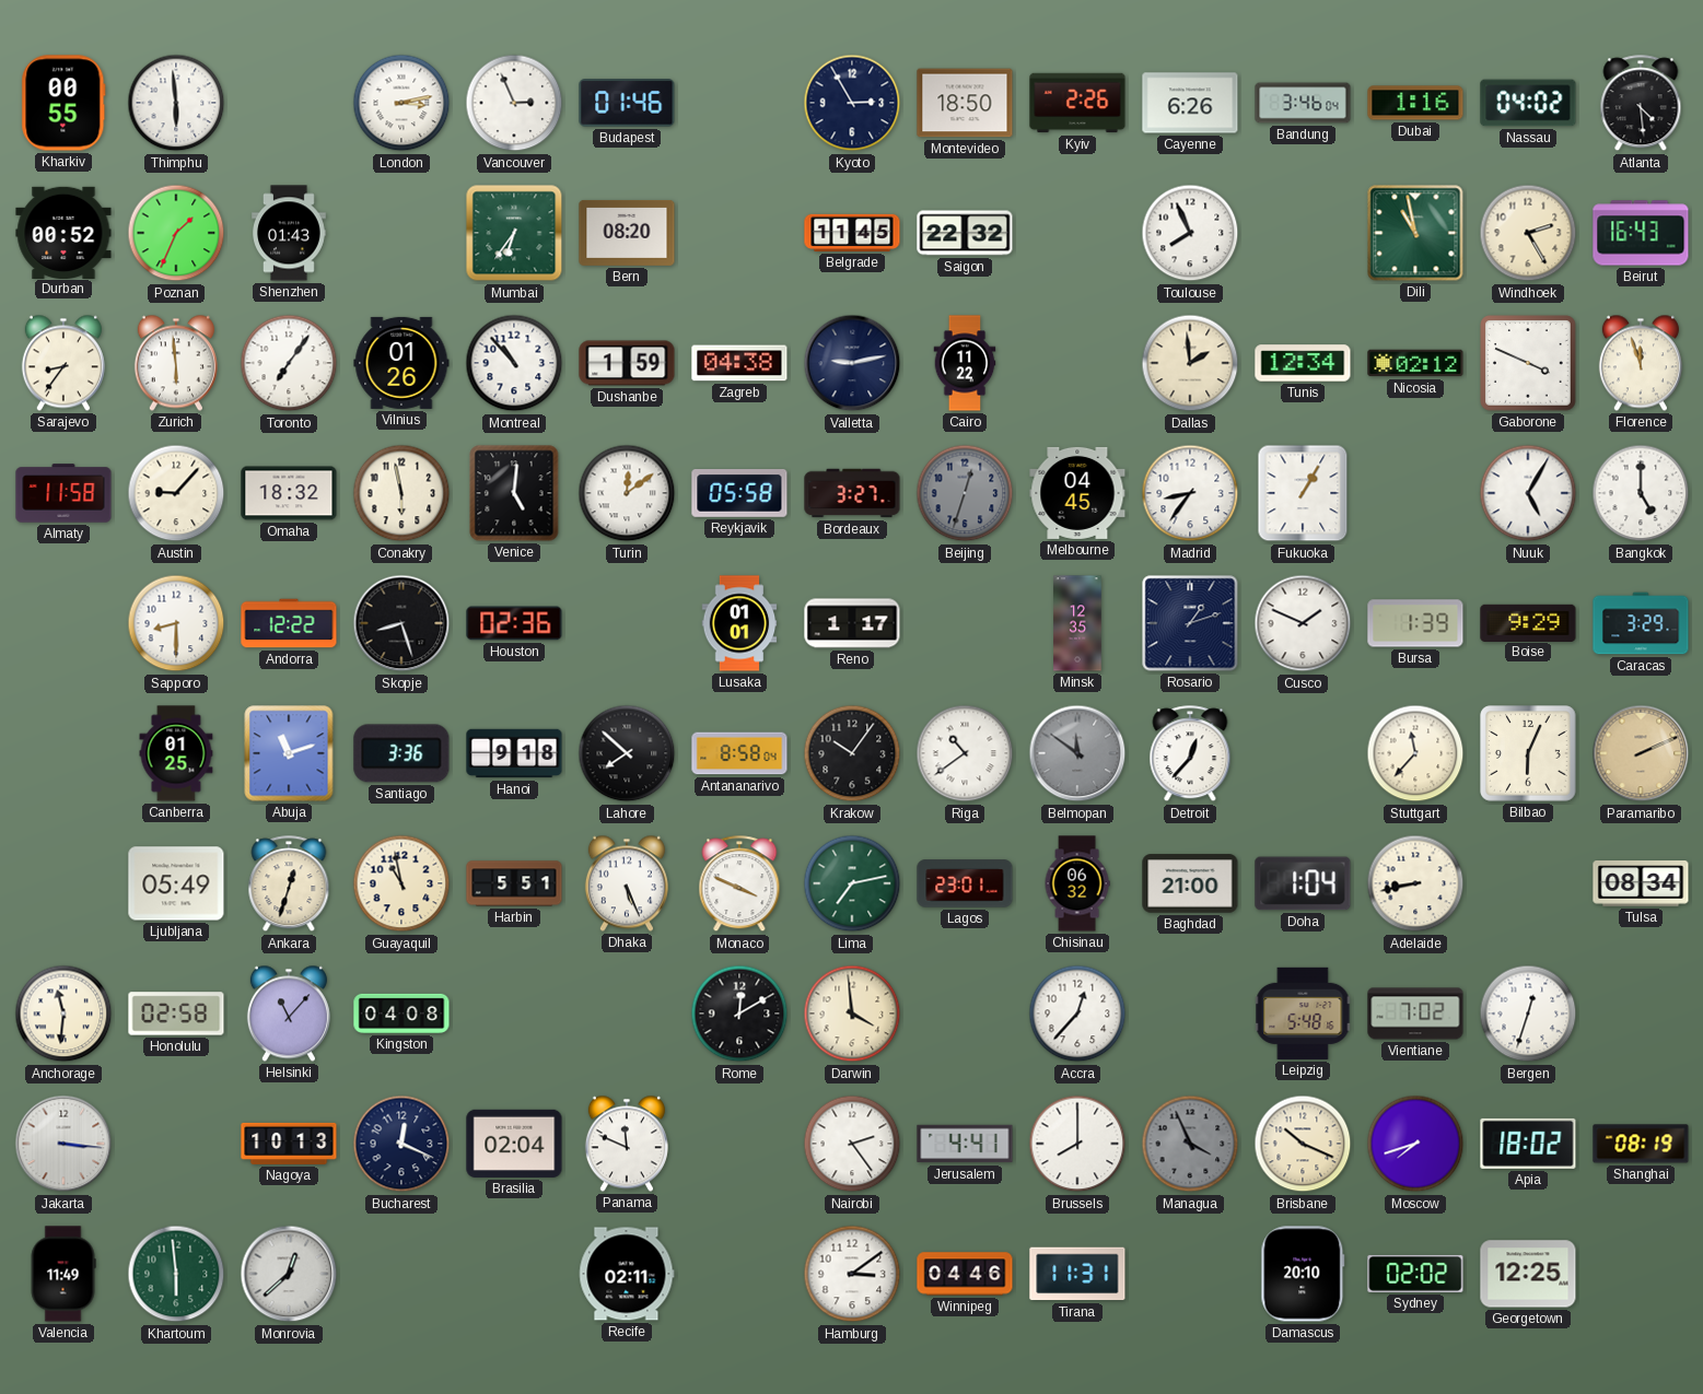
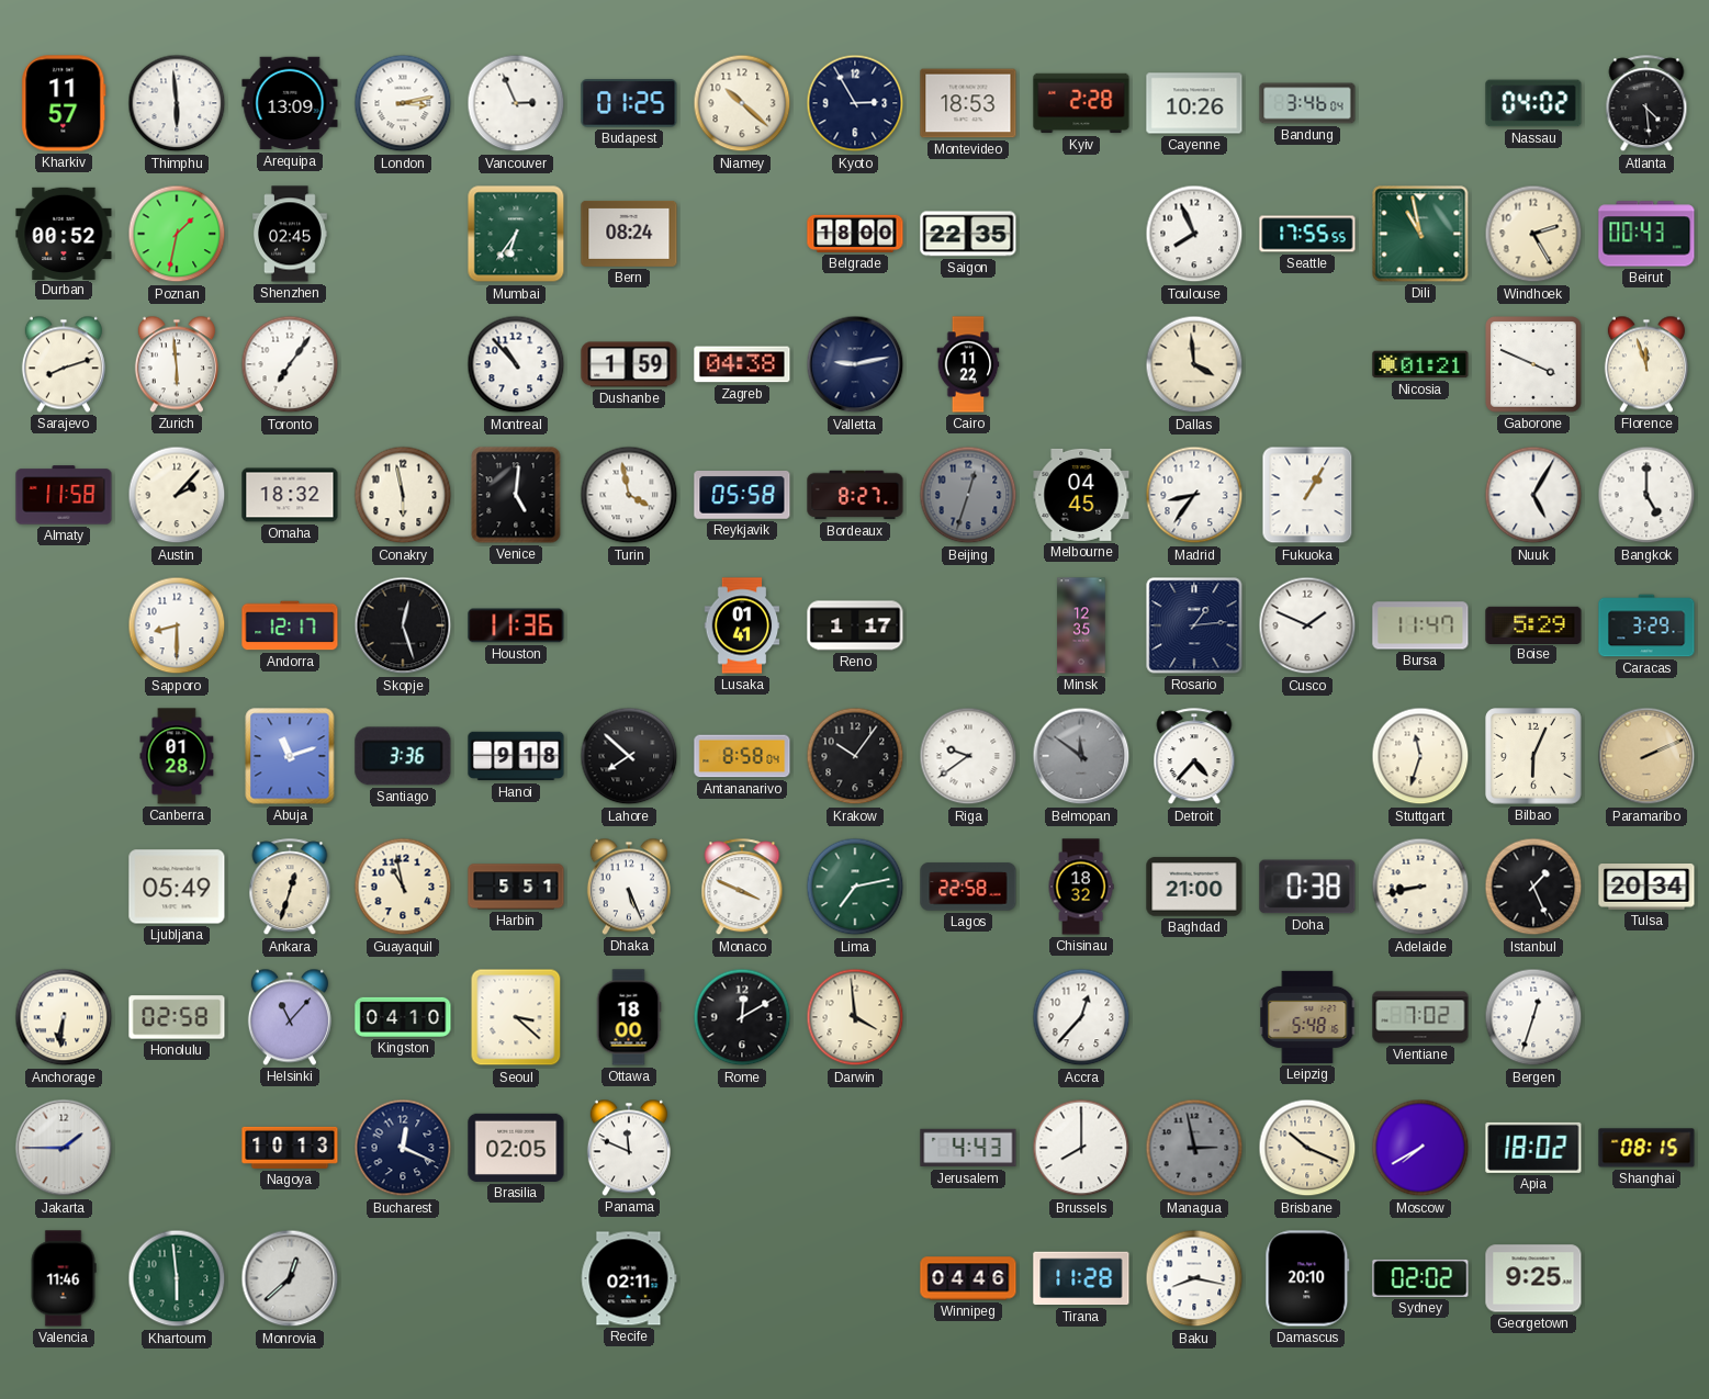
Kharkiv: 00:55 -> 11:57 (64, 103)
Arequipa: none -> 13:09 (290, 103)
Budapest: 01:46 -> 01:25 (629, 103)
Niamey: none -> 10:22 (742, 103)
Montevideo: 18:50 -> 18:53 (968, 103)
Kyiv: 2:26 -> 2:28 (1081, 103)
Cayenne: 6:26 -> 10:26 (1194, 103)
Dubai: 1:16 -> none (1415, 103)
Poznan: 1:34 -> 1:32 (177, 234)
Shenzhen: 01:43 -> 02:45 (290, 234)
Bern: 08:20 -> 08:24 (629, 234)
Belgrade: 11:45 -> 18:00 (855, 234)
Saigon: 22:32 -> 22:35 (968, 234)
Seattle: none -> 17:55 (1307, 234)
Beirut: 16:43 -> 00:43 (1646, 234)
Sarajevo: 8:36 -> 8:12 (64, 364)
Vilnius: 01:26 -> none (401, 363)
Dallas: 1:59 -> 3:59 (1194, 364)
Tunis: 12:34 -> none (1303, 363)
Nicosia: 02:12 -> 01:21 (1420, 364)
Austin: 9:07 -> 2:07 (177, 495)
Turin: 12:09 -> 3:58 (629, 495)
Bordeaux: 3:27 -> 8:27 (855, 495)
Andorra: 12:22 -> 12:17 (290, 625)
Skopje: 8:27 -> 12:27 (403, 625)
Houston: 02:36 -> 11:36 (516, 625)
Lusaka: 01:01 -> 01:41 (742, 625)
Rosario: 1:12 -> 1:14 (1194, 625)
Bursa: 1:39 -> 11:47 (1420, 625)
Boise: 9:29 -> 5:29 (1533, 624)
Canberra: 01:25 -> 01:28 (177, 756)
Riga: 10:39 -> 9:39 (968, 756)
Detroit: 12:37 -> 4:37 (1194, 757)
Stuttgart: 11:37 -> 11:33 (1420, 756)
Lagos: 23:01 -> 22:58 (968, 887)
Chisinau: 06:32 -> 18:32 (1081, 887)
Doha: 1:04 -> 0:38 (1307, 887)
Istanbul: none -> 1:26 (1533, 887)
Tulsa: 08:34 -> 20:34 (1646, 888)
Anchorage: 11:31 -> 6:31 (64, 1017)
Kingston: 04:08 -> 04:10 (403, 1017)
Seoul: none -> 3:22 (516, 1017)
Ottawa: none -> 18:00 (629, 1017)
Jakarta: 3:16 -> 1:45 (64, 1148)
Brasilia: 02:04 -> 02:05 (516, 1148)
Nairobi: 2:24 -> none (852, 1144)
Jerusalem: 4:41 -> 4:43 (968, 1148)
Managua: 3:56 -> 2:58 (1194, 1148)
Moscow: 7:42 -> 7:40 (1420, 1148)
Shanghai: 08:19 -> 08:15 (1646, 1148)
Valencia: 11:49 -> 11:46 (64, 1278)
Hamburg: 3:09 -> none (852, 1274)
Tirana: 11:31 -> 11:28 (1081, 1278)
Baku: none -> 8:17 (1194, 1278)
Georgetown: 12:25 -> 9:25 (1533, 1278)
